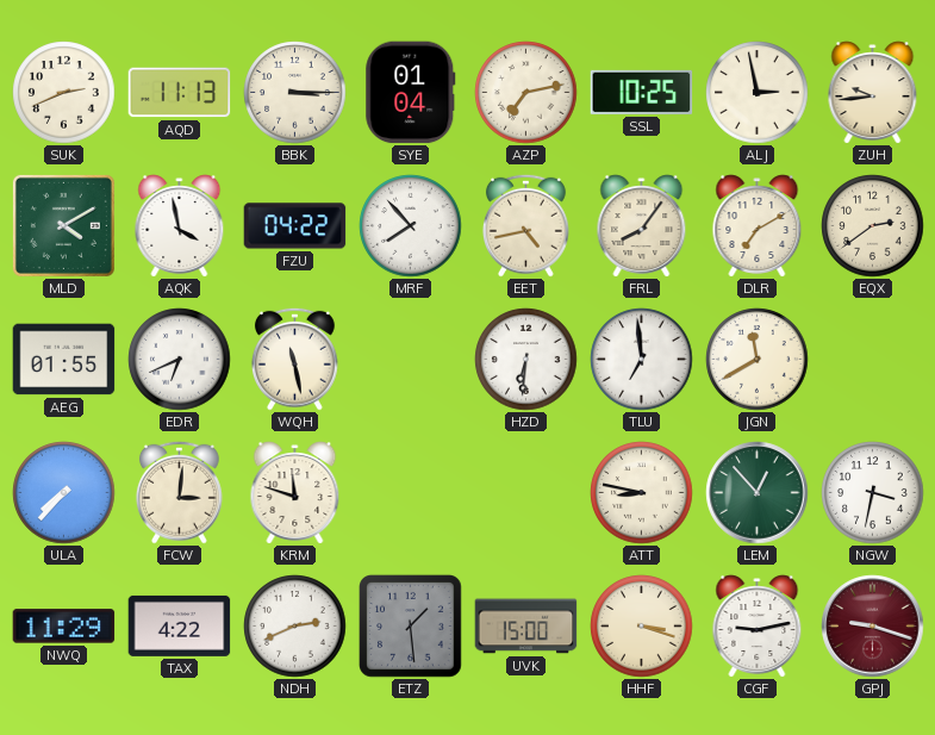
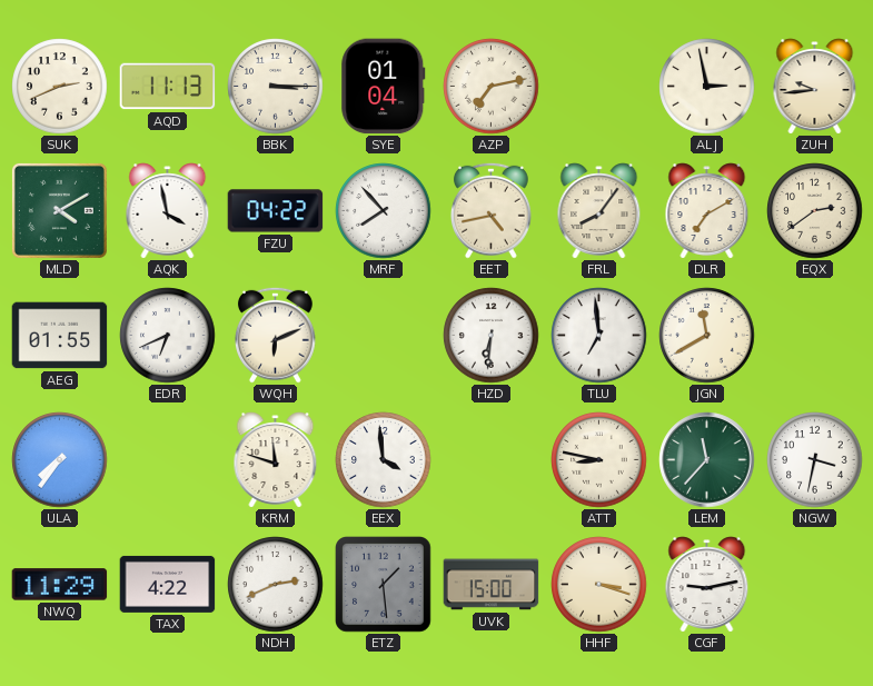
SSL: 10:25 -> none (642, 92)
WQH: 11:28 -> 6:11 (275, 335)
ULA: 7:37 -> 7:36 (60, 460)
FCW: 3:01 -> none (179, 492)
EEX: none -> 3:59 (384, 460)
LEM: 12:53 -> 11:37 (707, 460)
GPJ: 9:18 -> none (873, 627)
